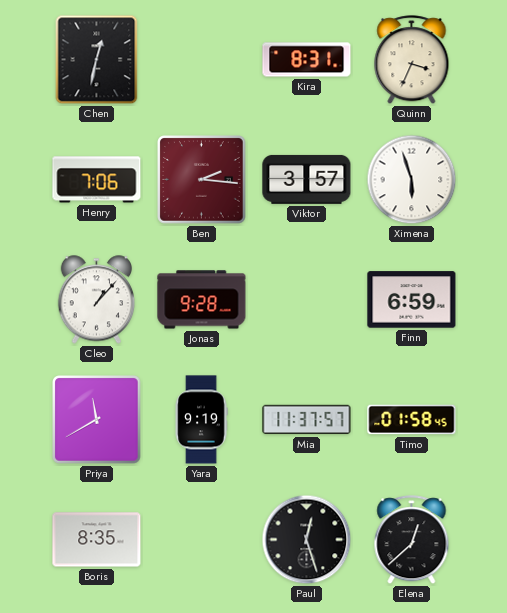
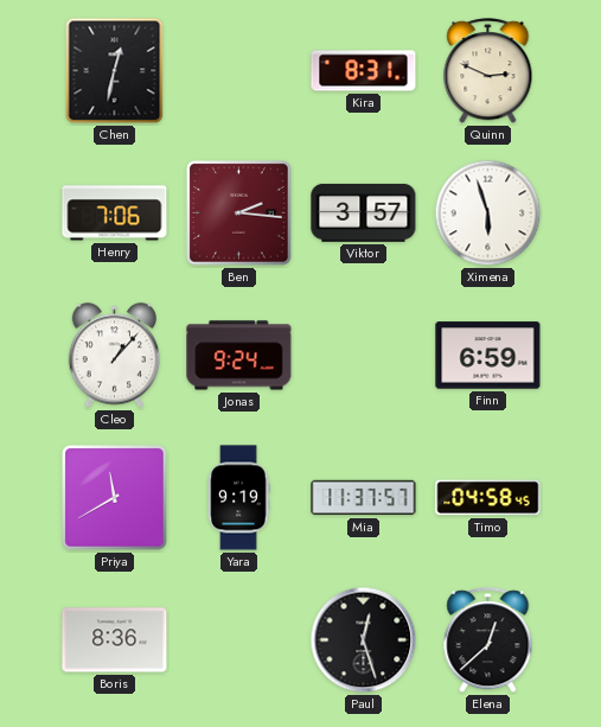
Quinn: 3:34 -> 2:49 (488, 71)
Jonas: 9:28 -> 9:24 (239, 356)
Timo: 01:58 -> 04:58 (488, 498)
Boris: 8:35 -> 8:36 (115, 640)
